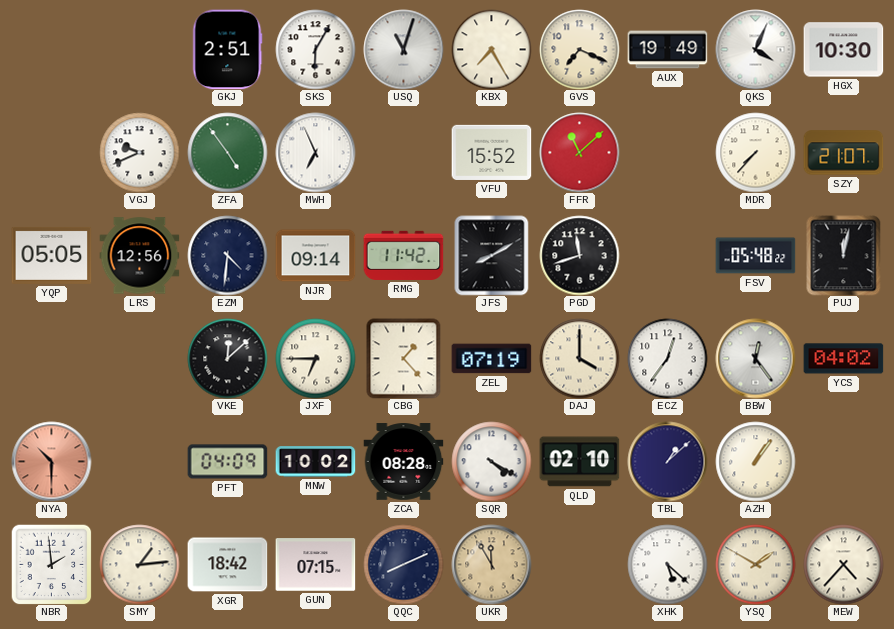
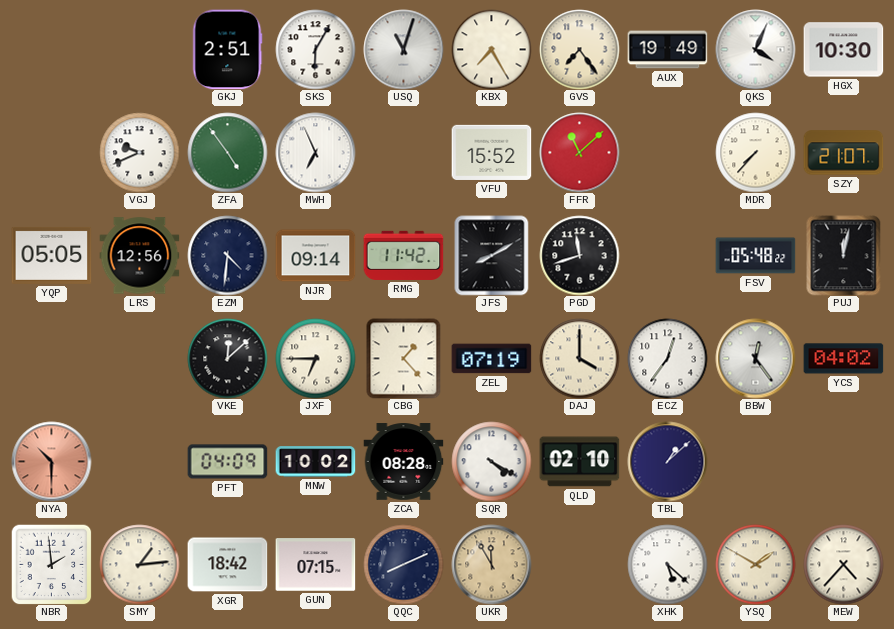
GVS: 7:19 -> 7:24 (579, 49)
AZH: 1:06 -> none (755, 461)
